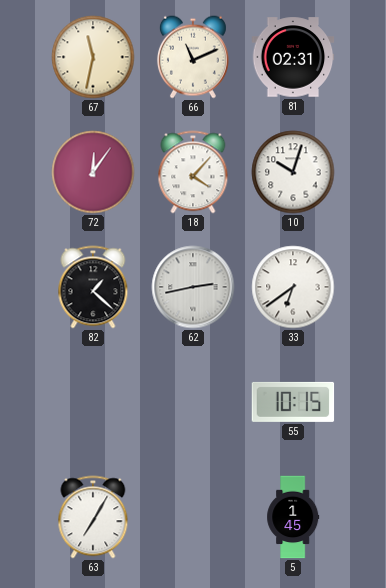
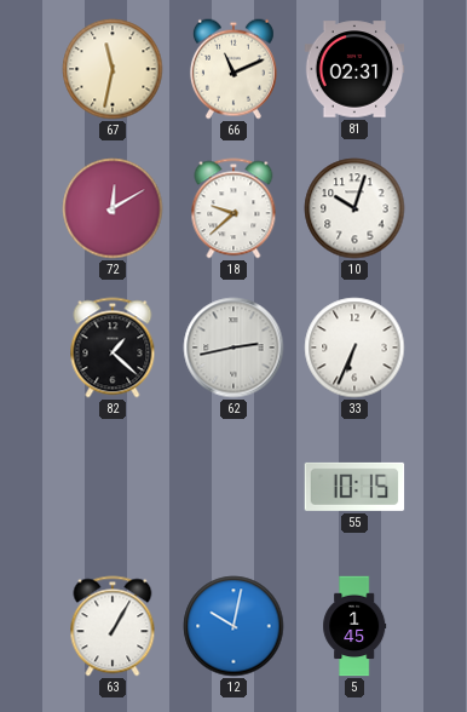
72: 12:06 -> 12:10 (113, 208)
18: 4:07 -> 9:38 (234, 208)
33: 6:39 -> 6:34 (354, 348)
63: 7:05 -> 1:05 (113, 626)
12: none -> 10:02 (234, 626)
